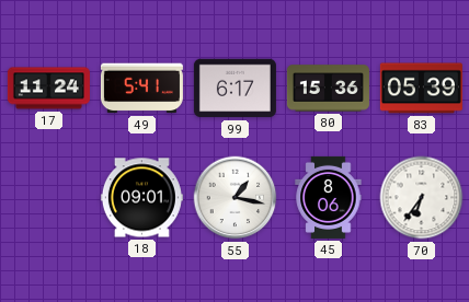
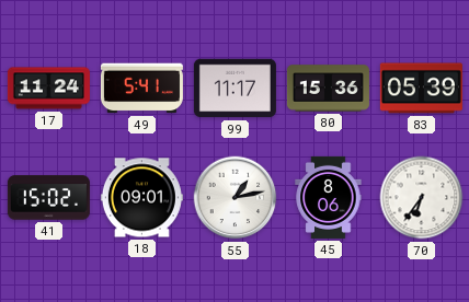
99: 6:17 -> 11:17 (234, 89)
41: none -> 15:02 (48, 198)
55: 1:17 -> 1:13 (236, 198)
